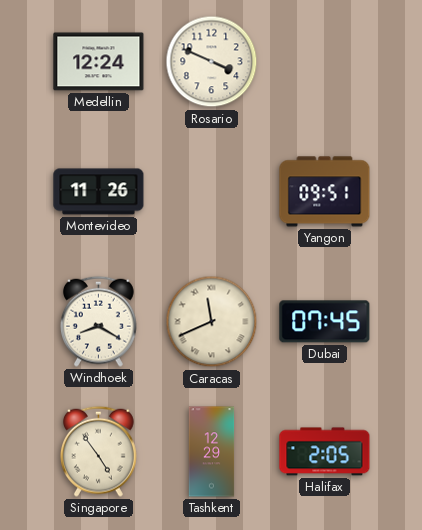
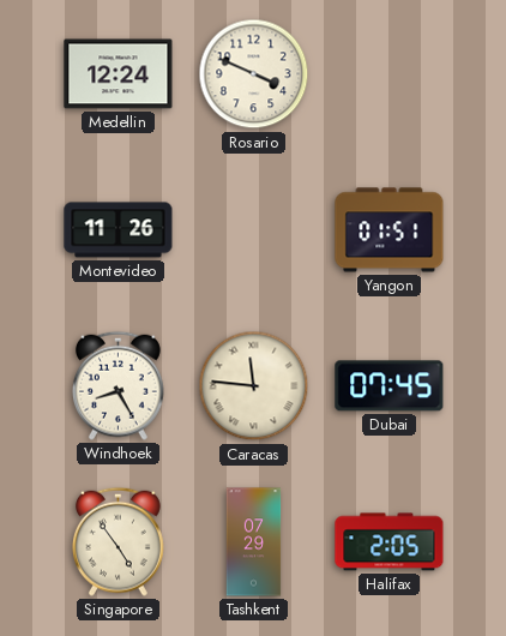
Yangon: 09:51 -> 01:51 (390, 230)
Windhoek: 8:20 -> 8:25 (118, 385)
Caracas: 11:41 -> 11:46 (254, 386)
Tashkent: 12:29 -> 07:29 (254, 542)
